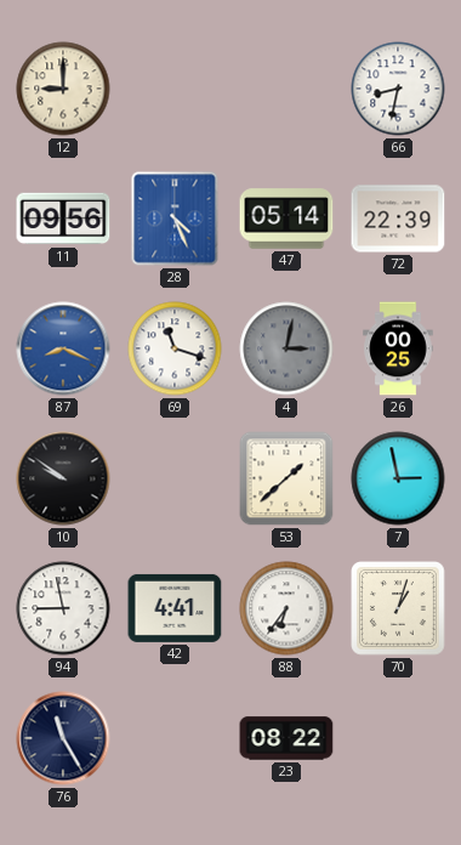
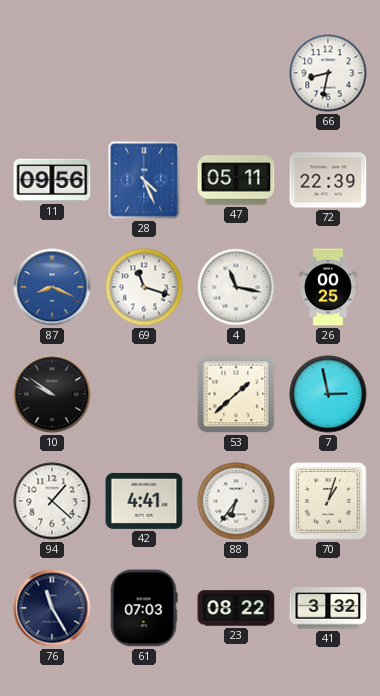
12: 9:00 -> none (63, 89)
47: 05:14 -> 05:11 (236, 180)
4: 3:02 -> 11:17 (236, 287)
4 dial: grey -> white (236, 287)
94: 8:58 -> 1:22 (52, 501)
61: none -> 07:03 (144, 608)
41: none -> 3:32 (328, 608)
